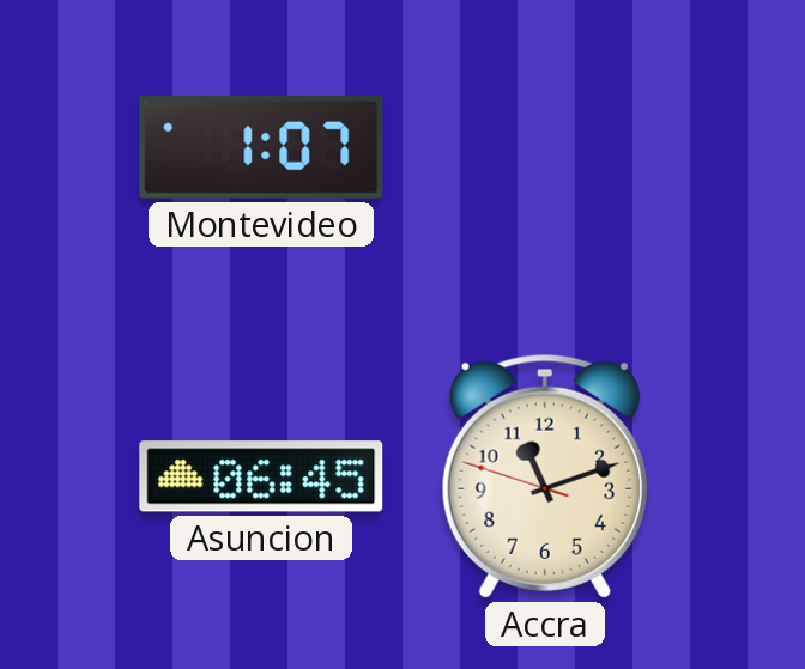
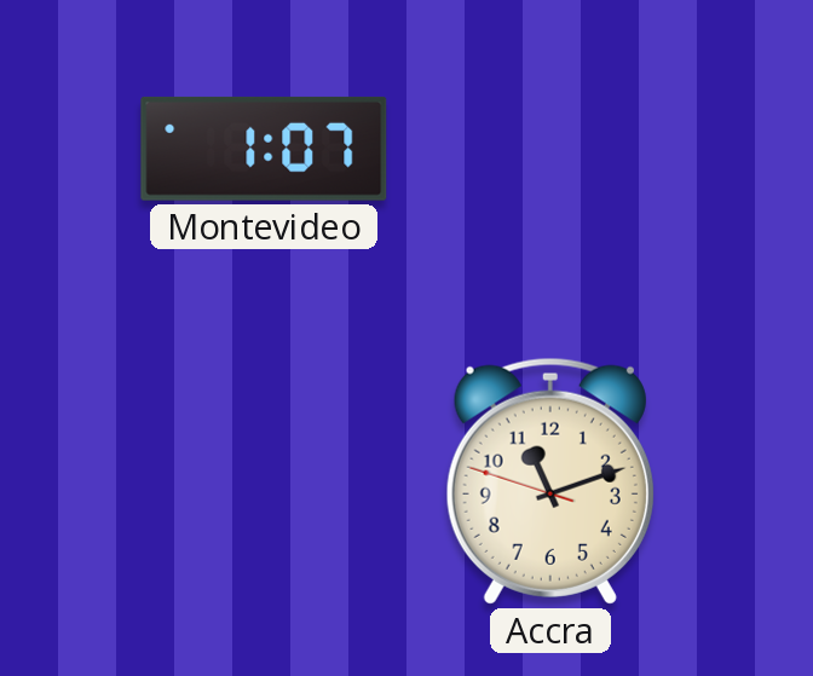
Asuncion: 06:45 -> none (261, 476)
